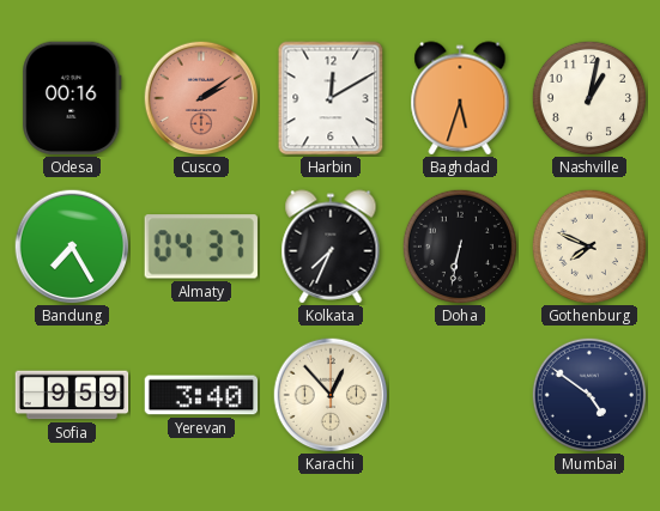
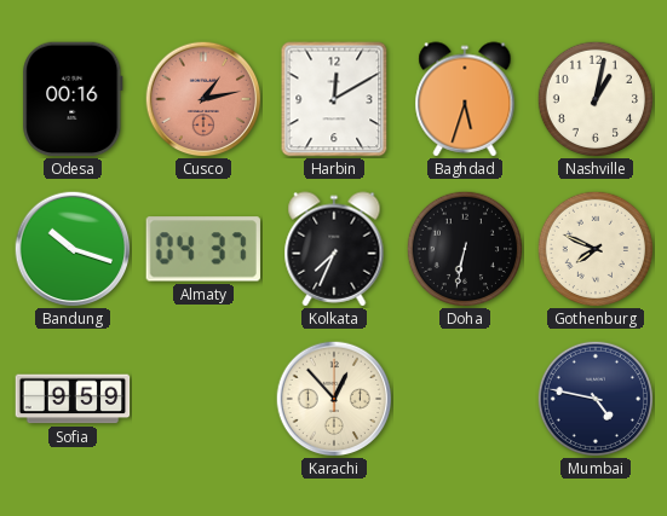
Cusco: 2:09 -> 1:13 (203, 99)
Bandung: 7:25 -> 10:18 (73, 249)
Yerevan: 3:40 -> none (201, 395)
Mumbai: 4:51 -> 4:47 (594, 398)
